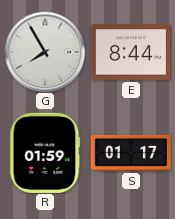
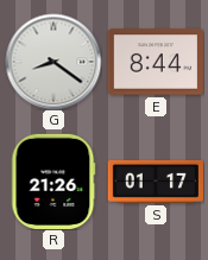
G: 7:55 -> 8:21 (53, 62)
R: 01:59 -> 21:26 (53, 182)
